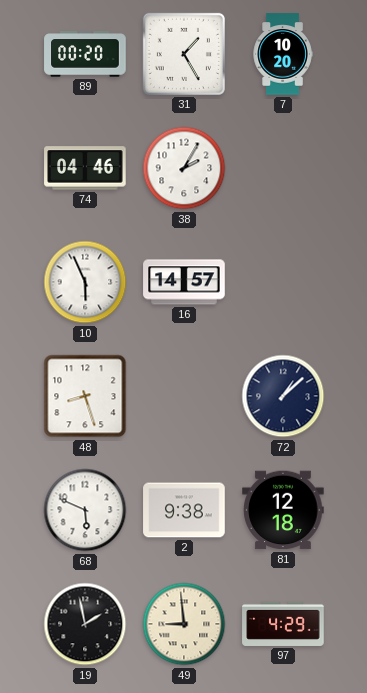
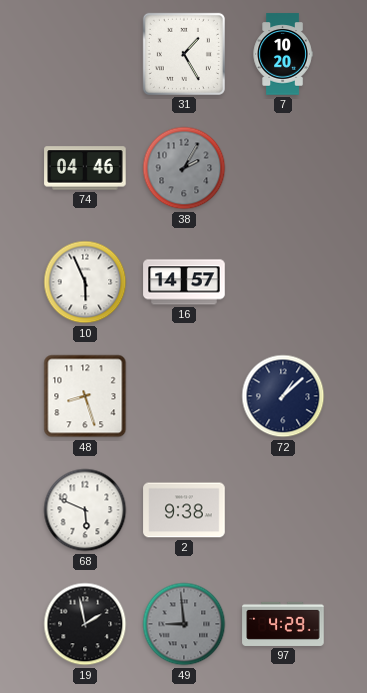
89: 00:20 -> none (85, 54)
38 dial: white -> grey (184, 168)
81: 12:18 -> none (283, 510)
49 dial: cream -> grey (184, 624)
